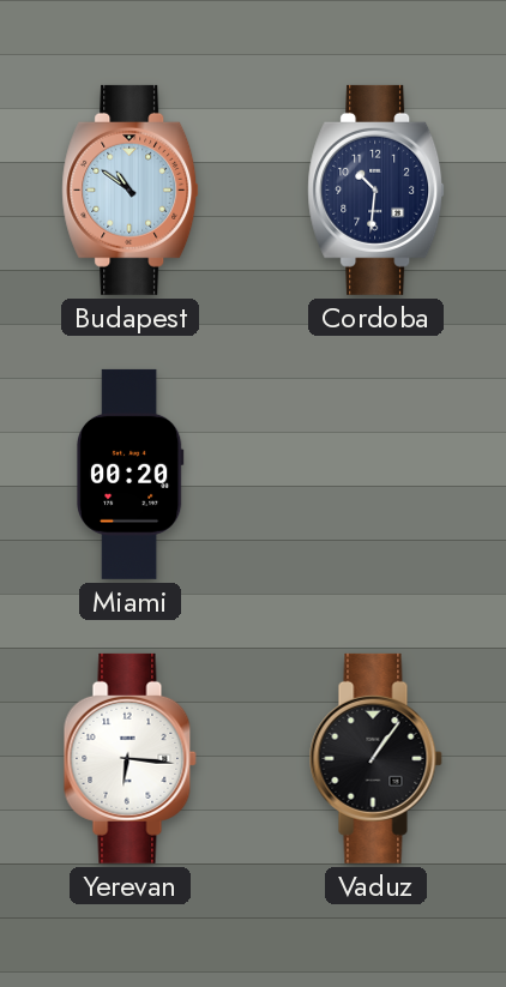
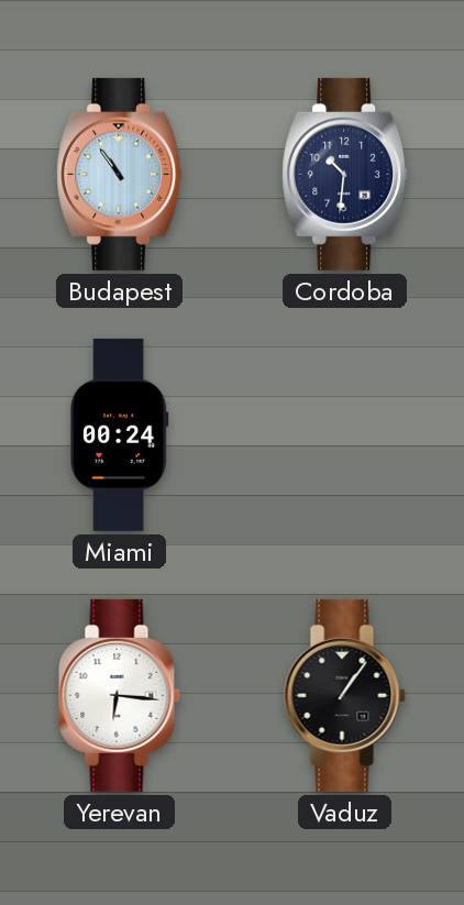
Budapest: 10:51 -> 10:54 (120, 174)
Miami: 00:20 -> 00:24 (120, 434)
